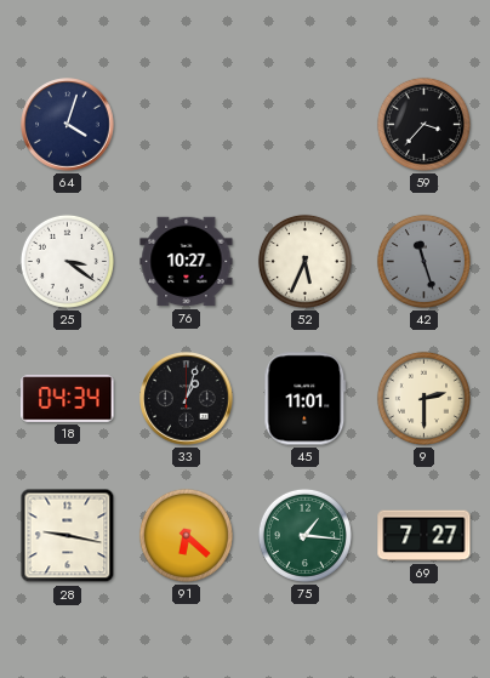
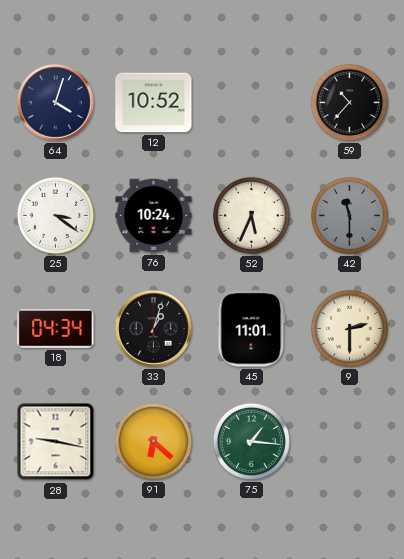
12: none -> 10:52 (154, 103)
59: 3:37 -> 10:37 (349, 102)
76: 10:27 -> 10:24 (154, 216)
42: 11:27 -> 11:30 (349, 215)
69: 7:27 -> none (425, 536)
